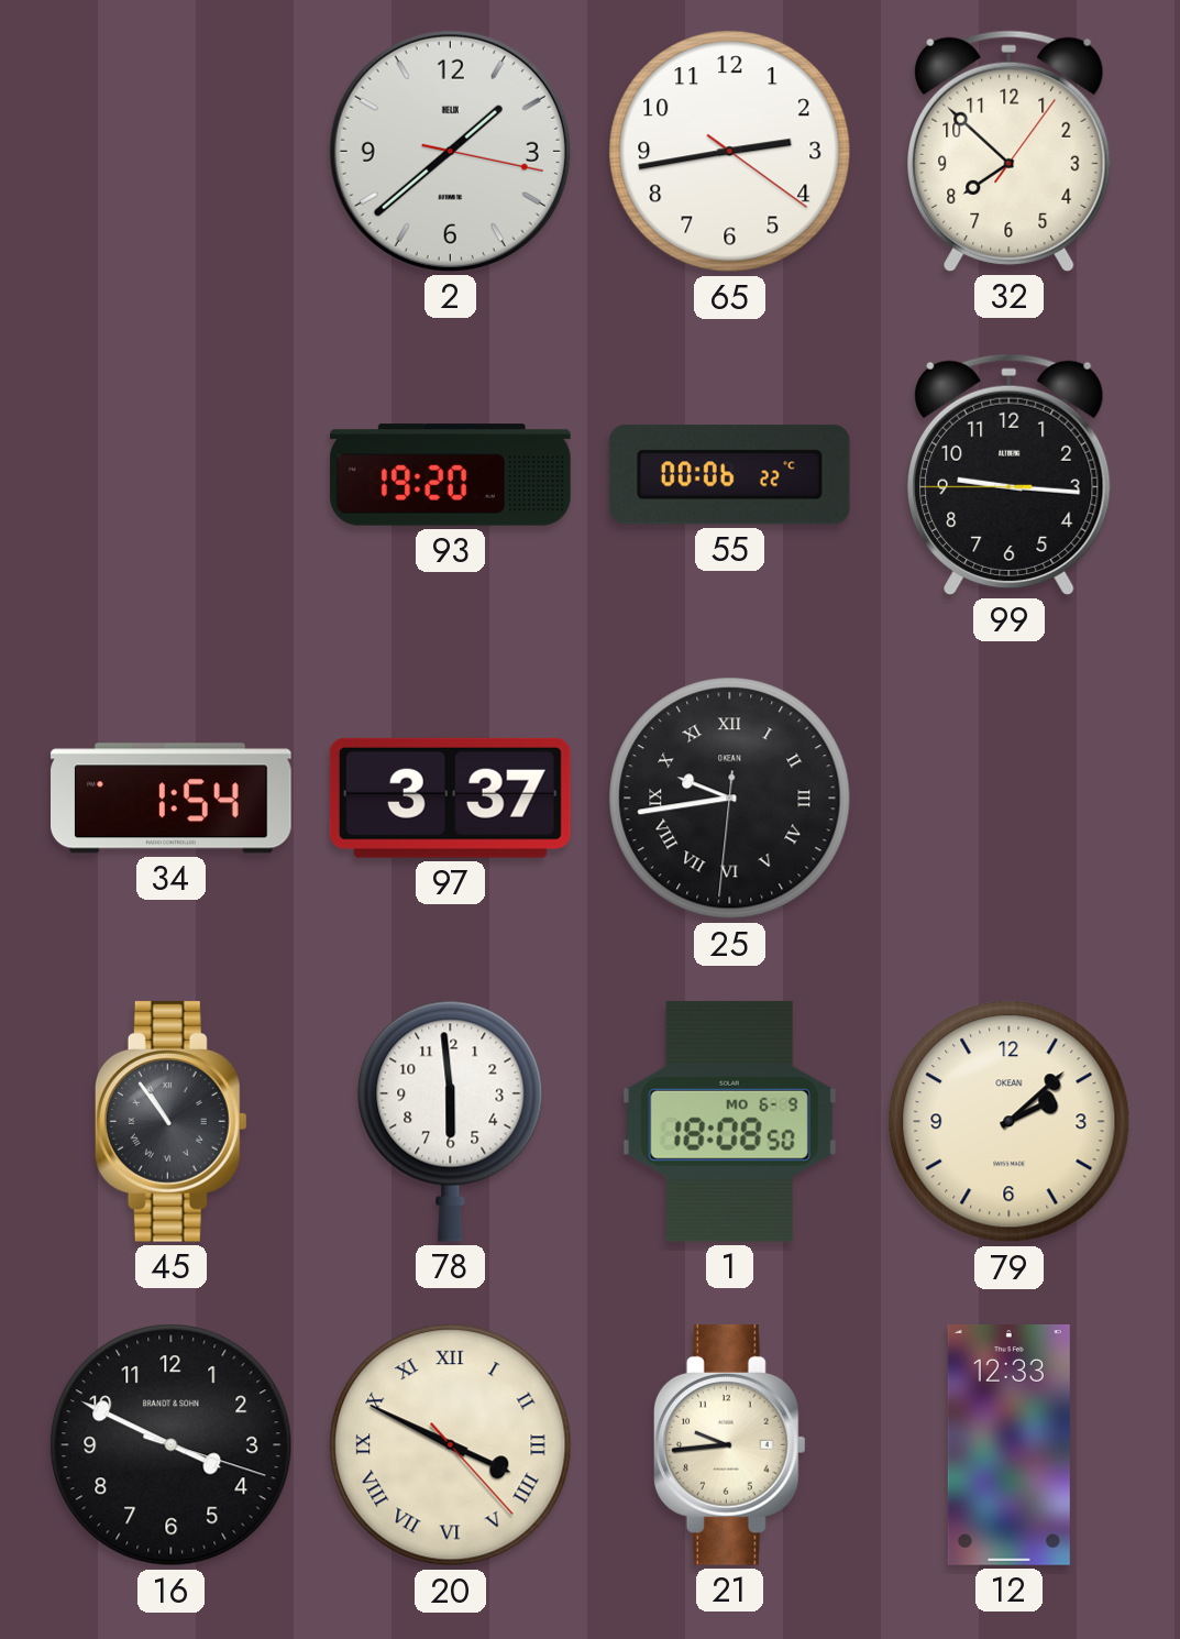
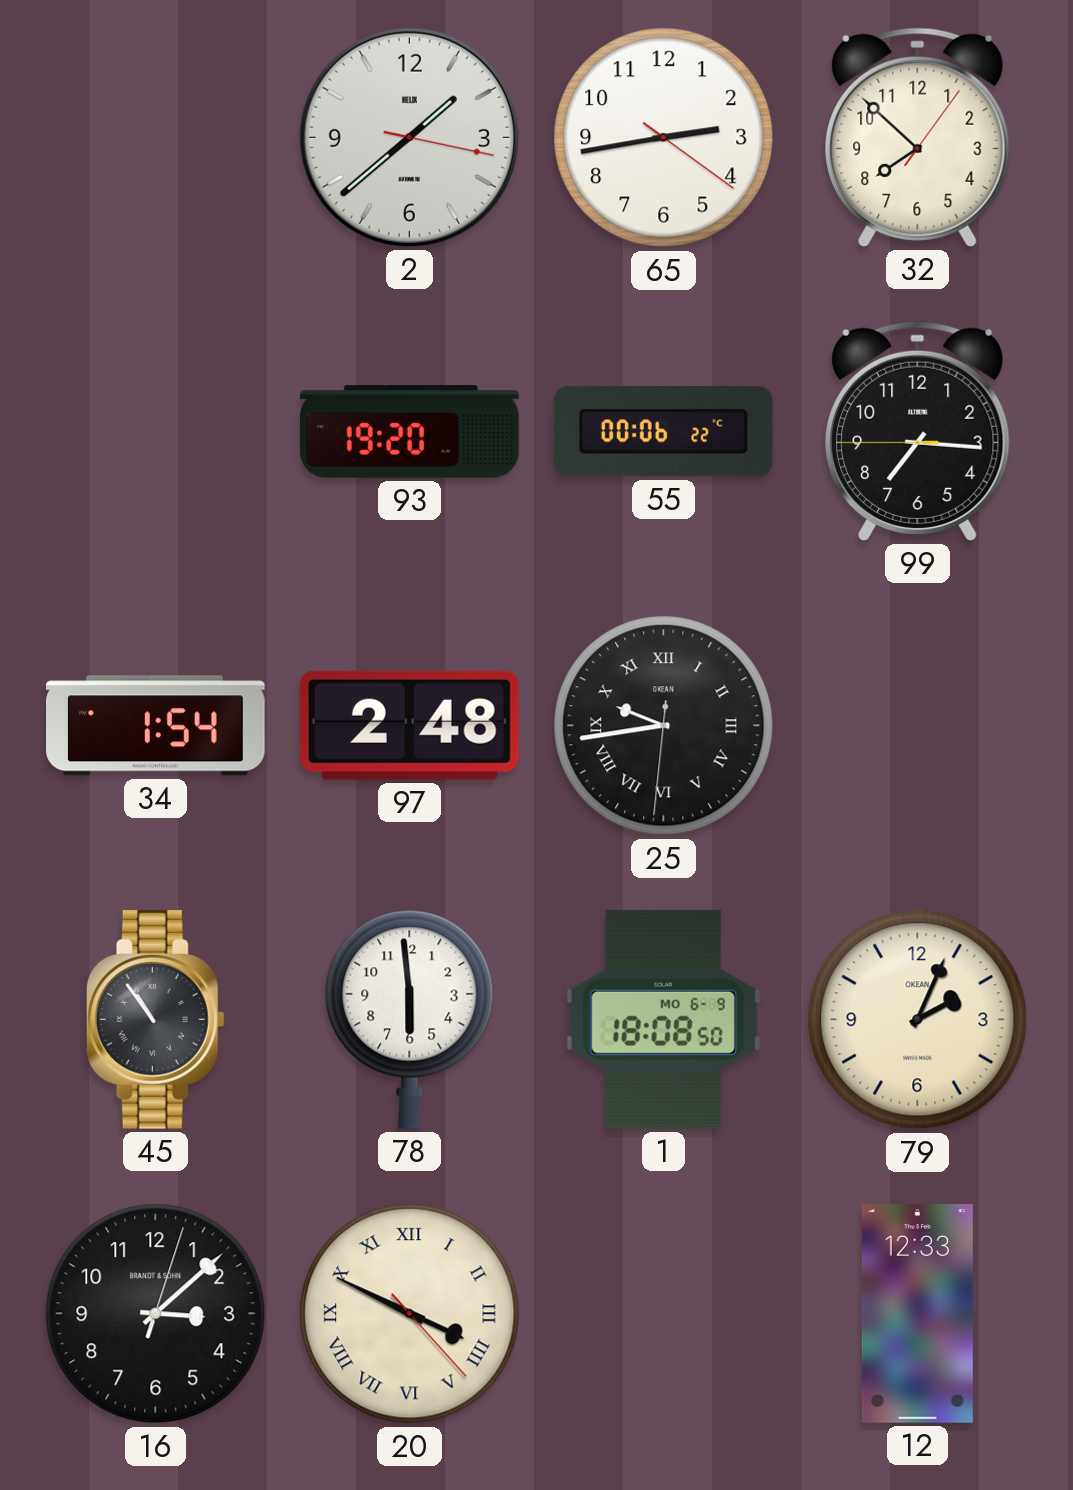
99: 9:15 -> 7:15 (918, 431)
97: 3:37 -> 2:48 (409, 725)
79: 2:08 -> 2:04 (918, 1020)
16: 3:49 -> 3:08 (156, 1314)
21: 9:44 -> none (729, 1444)
